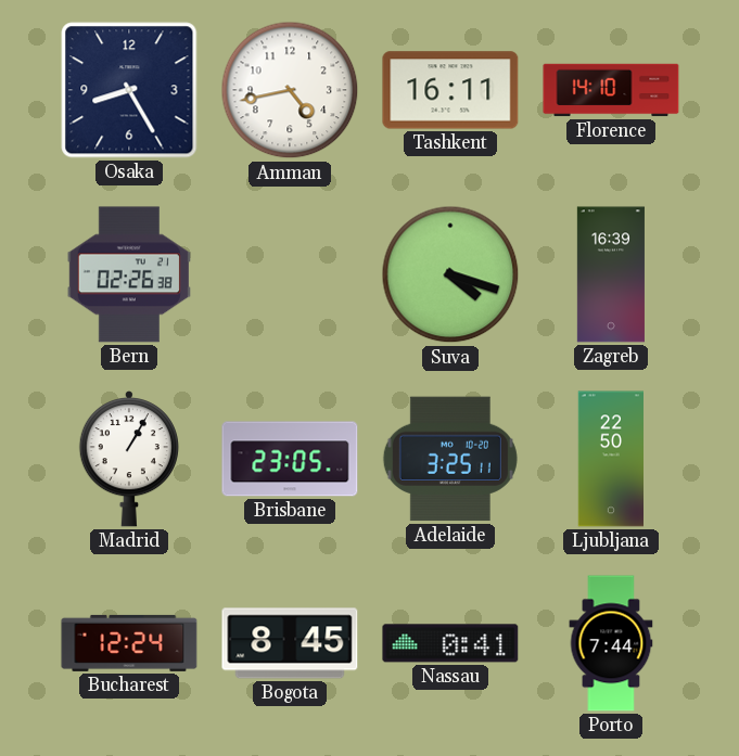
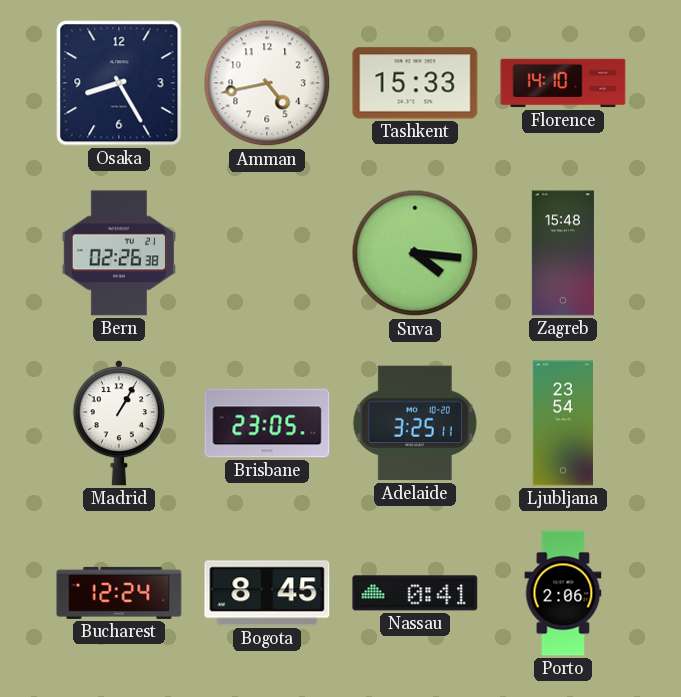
Tashkent: 16:11 -> 15:33 (415, 83)
Suva: 4:18 -> 4:16 (415, 253)
Zagreb: 16:39 -> 15:48 (563, 253)
Ljubljana: 22:50 -> 23:54 (562, 423)
Porto: 7:44 -> 2:06 (563, 593)
